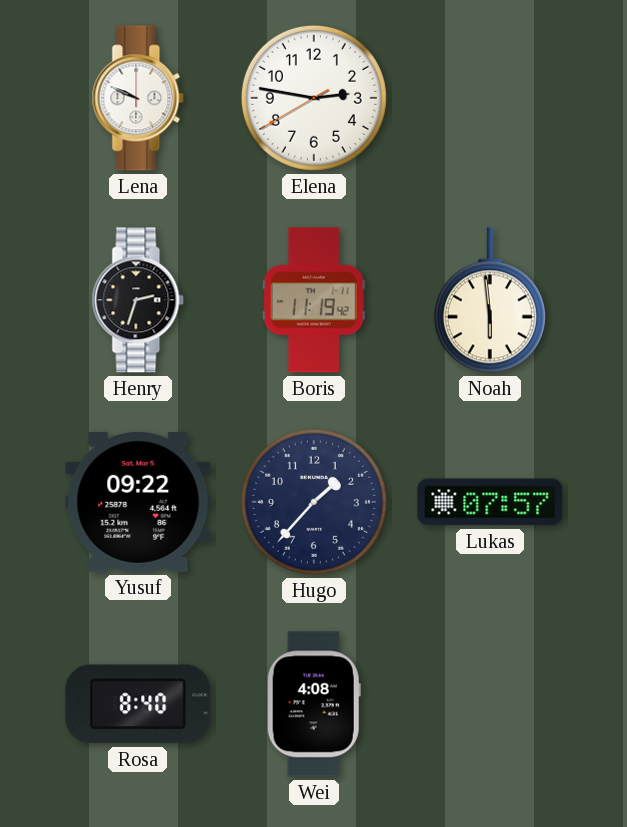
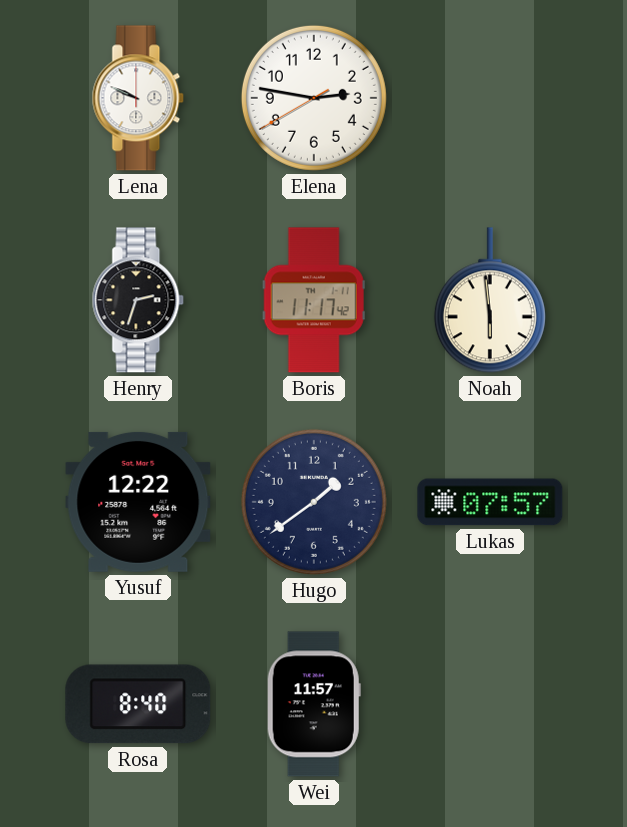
Boris: 11:19 -> 11:17 (314, 300)
Yusuf: 09:22 -> 12:22 (138, 502)
Hugo: 1:37 -> 1:39 (314, 502)
Wei: 4:08 -> 11:57 (314, 704)
